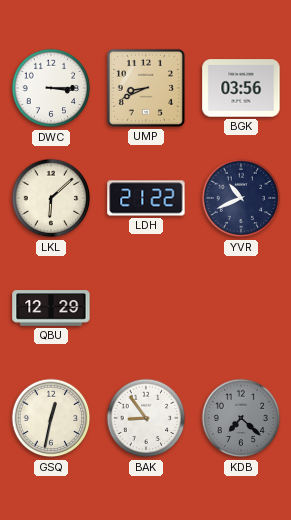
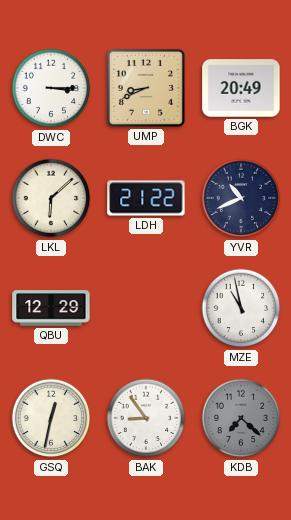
BGK: 03:56 -> 20:49 (241, 88)
MZE: none -> 10:58 (241, 308)
